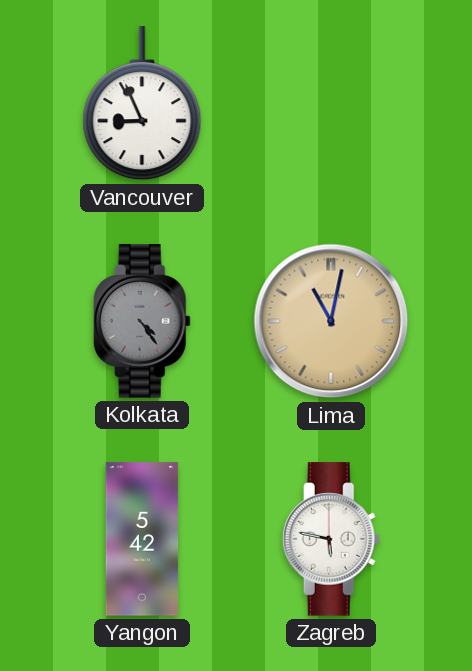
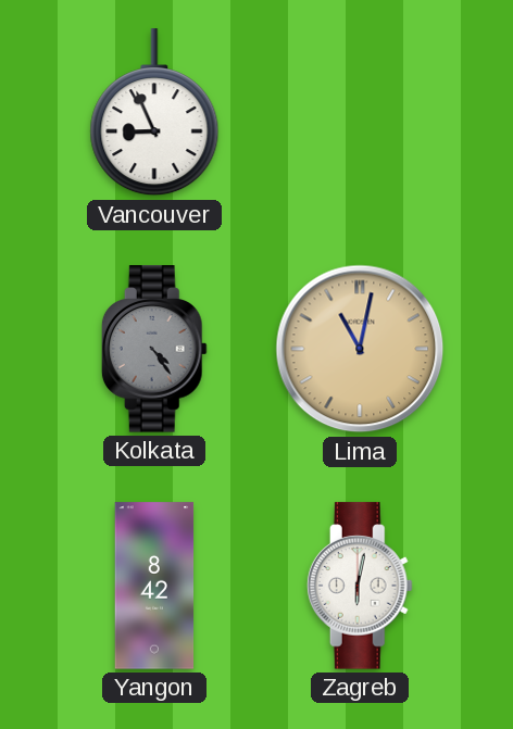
Yangon: 5:42 -> 8:42 (154, 586)
Zagreb: 5:47 -> 6:02 (360, 586)
